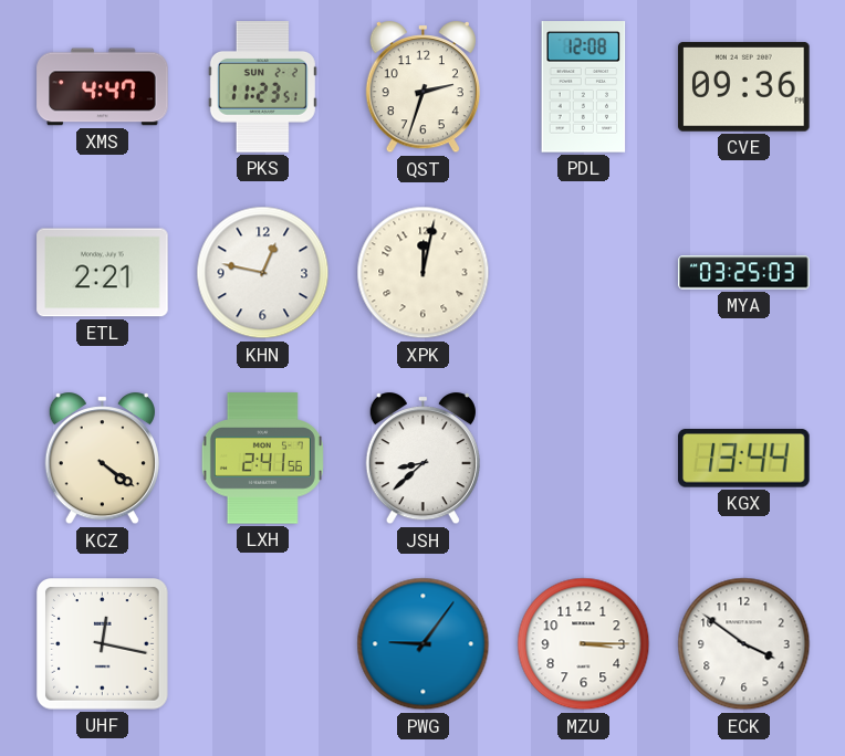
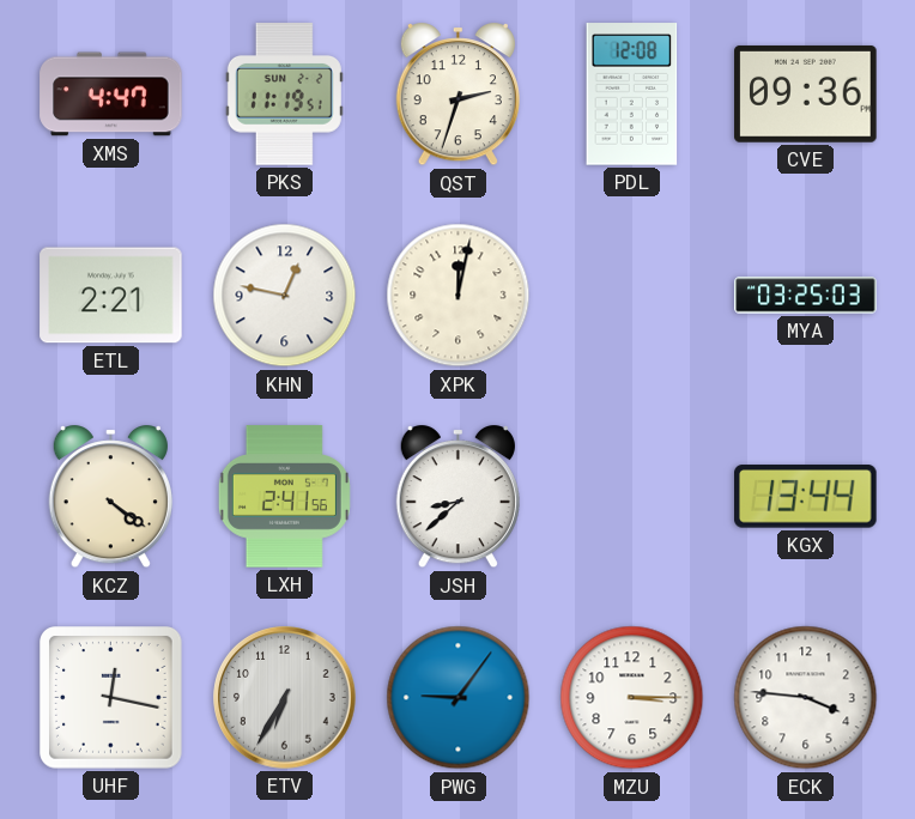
PKS: 11:23 -> 11:19 (284, 95)
ETV: none -> 6:35 (285, 698)
ECK: 3:51 -> 3:46 (806, 698)
